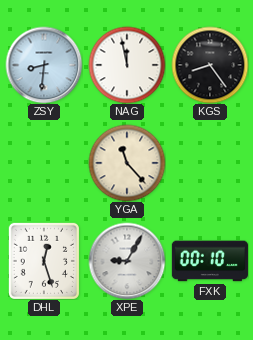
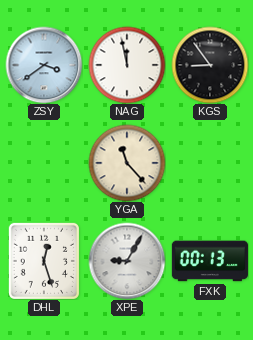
ZSY: 8:31 -> 3:39 (44, 65)
KGS: 8:24 -> 8:54 (210, 65)
FXK: 00:10 -> 00:13 (210, 261)
